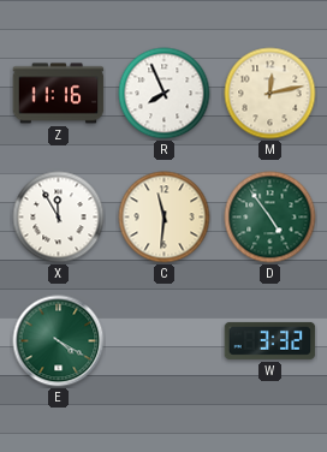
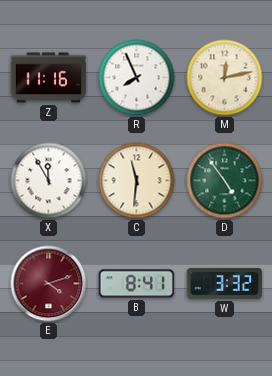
E: 4:20 -> 4:12 (49, 284)
E dial: green -> burgundy (49, 284)
B: none -> 8:41 (137, 284)
